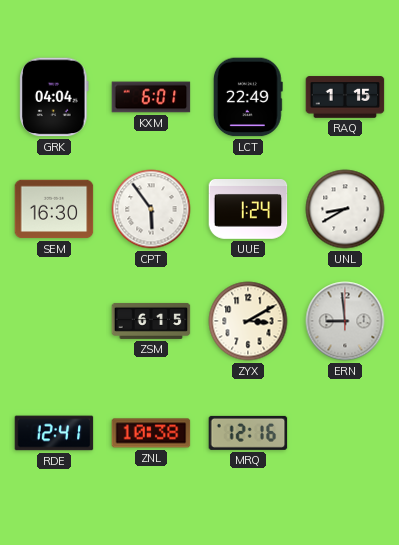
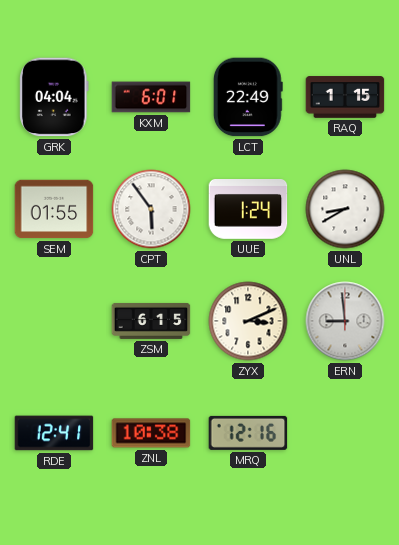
SEM: 16:30 -> 01:55 (54, 209)
ZYX: 3:10 -> 3:11 (248, 321)
